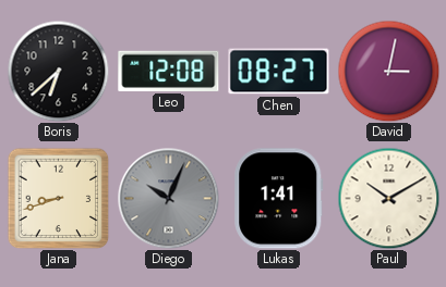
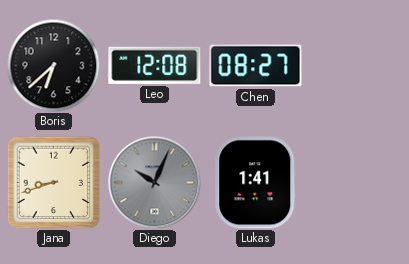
David: 3:02 -> none (388, 71)
Paul: 10:10 -> none (388, 198)
